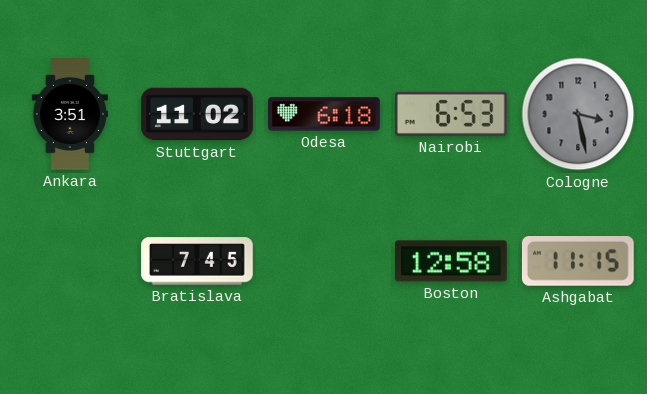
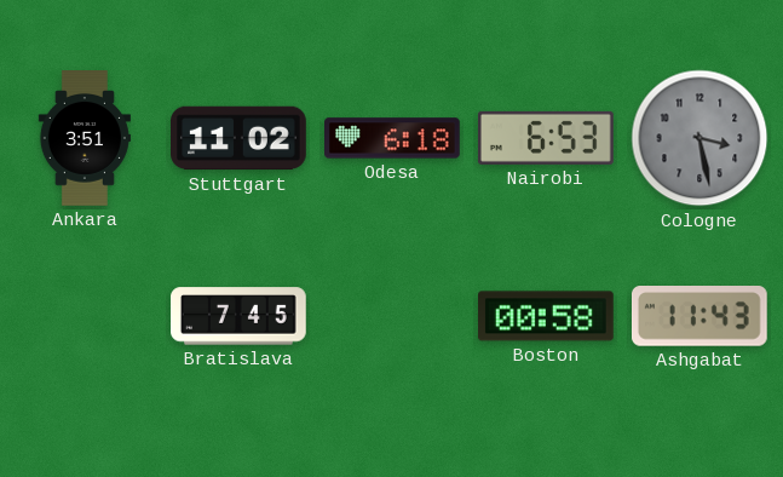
Boston: 12:58 -> 00:58 (547, 316)
Ashgabat: 11:15 -> 11:43 (699, 317)
